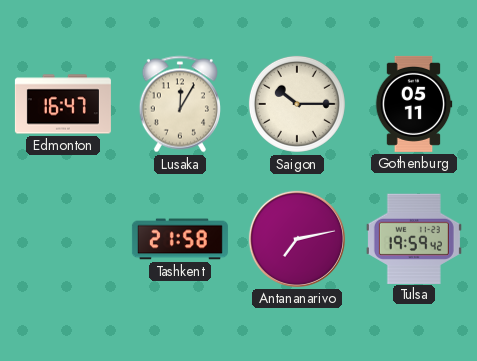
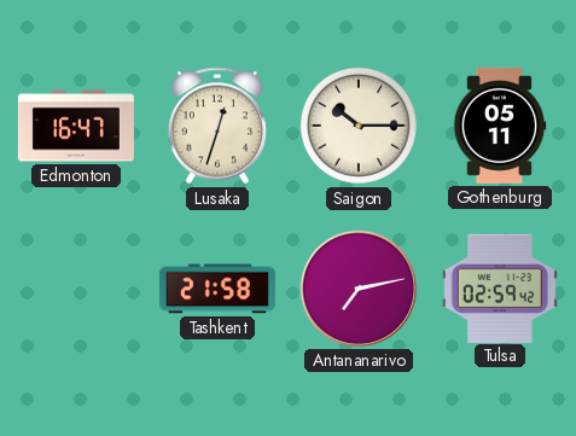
Lusaka: 12:05 -> 12:33 (217, 126)
Tulsa: 19:59 -> 02:59 (500, 287)
